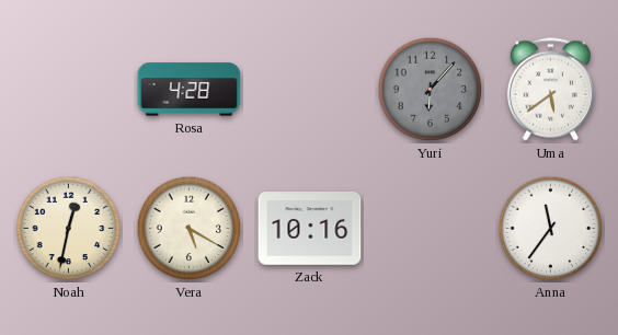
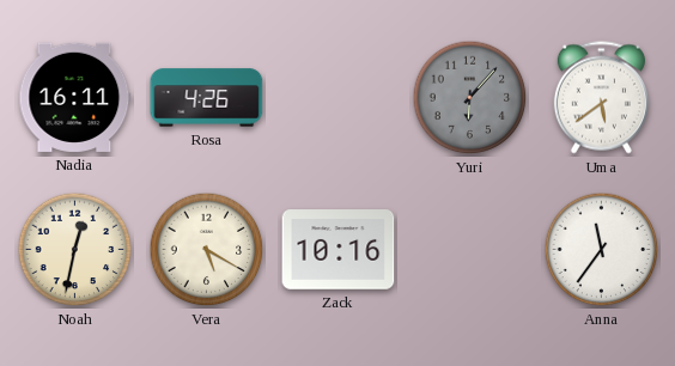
Nadia: none -> 16:11 (75, 97)
Rosa: 4:28 -> 4:26 (207, 98)
